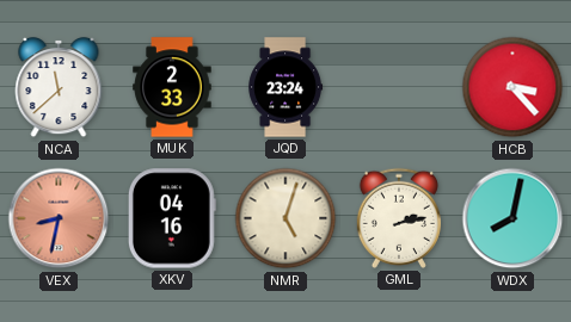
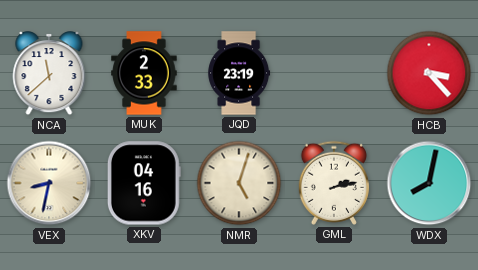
JQD: 23:24 -> 23:19 (239, 73)
VEX dial: salmon -> cream (49, 183)
